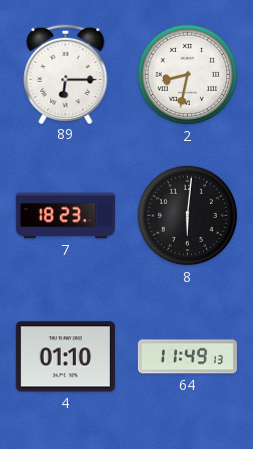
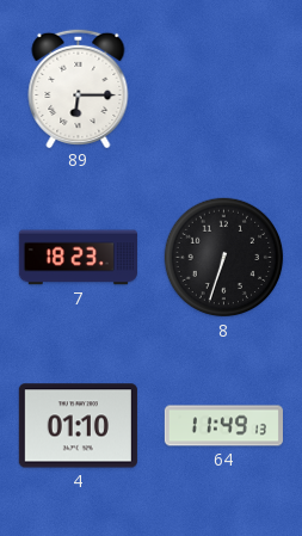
2: 8:32 -> none (188, 75)
8: 6:01 -> 6:33 (224, 258)
